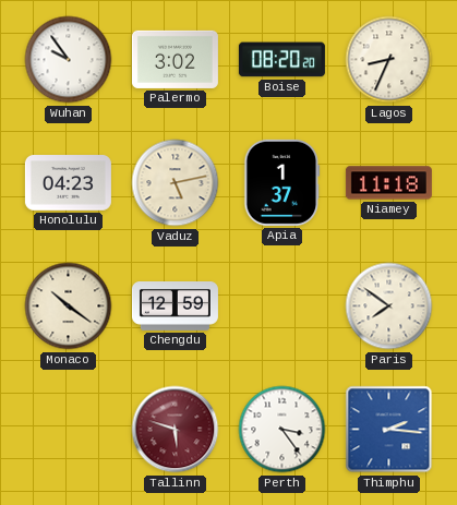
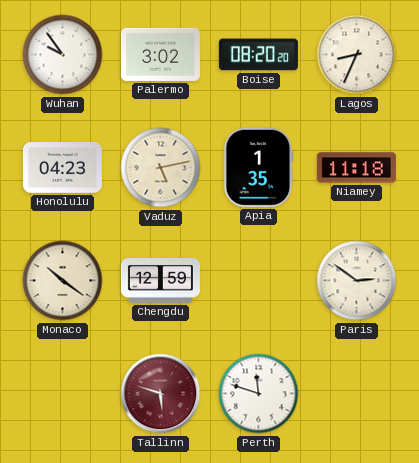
Apia: 1:37 -> 1:35 (259, 167)
Paris: 7:51 -> 2:51 (357, 281)
Perth: 3:24 -> 11:48 (259, 394)
Thimphu: 2:16 -> none (389, 430)
